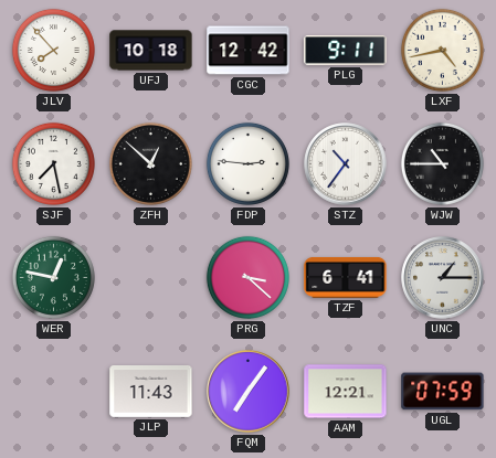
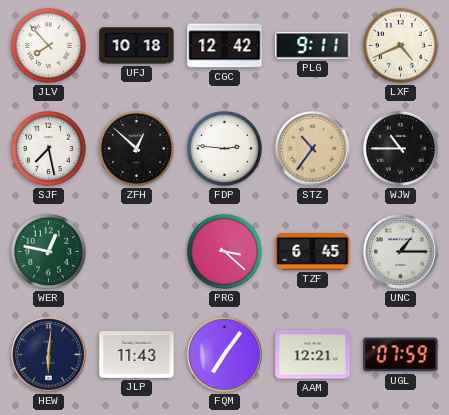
LXF: 4:43 -> 4:41 (400, 45)
STZ dial: white -> champagne (313, 149)
TZF: 6:41 -> 6:45 (313, 252)
HEW: none -> 6:01 (49, 355)
